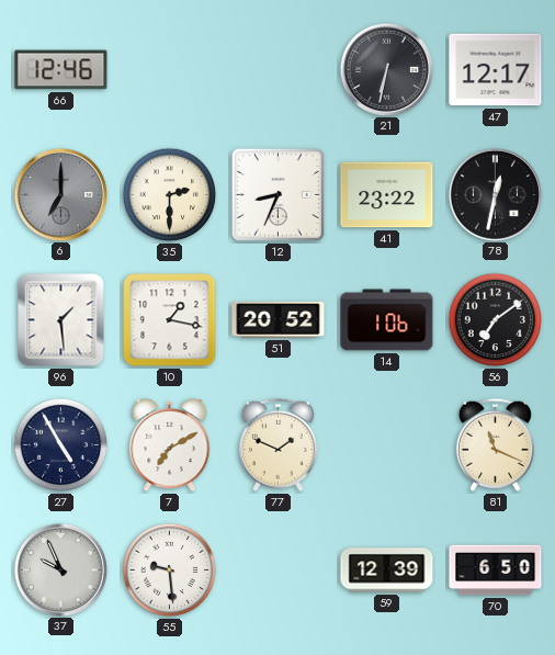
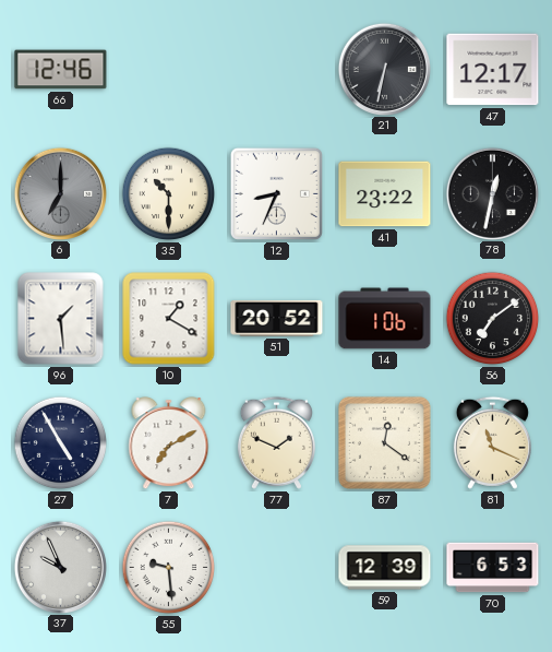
35: 2:30 -> 10:30 (169, 194)
10: 1:17 -> 1:20 (169, 319)
87: none -> 12:21 (384, 442)
70: 6:50 -> 6:53 (493, 568)
